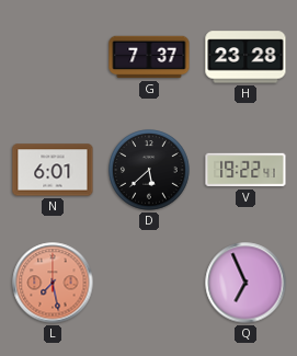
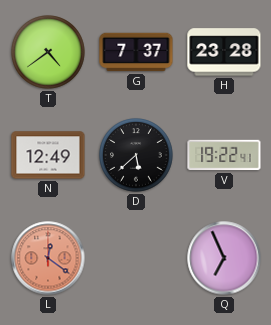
T: none -> 4:39 (48, 52)
N: 6:01 -> 12:49 (48, 155)
L: 7:28 -> 12:21 (48, 258)
